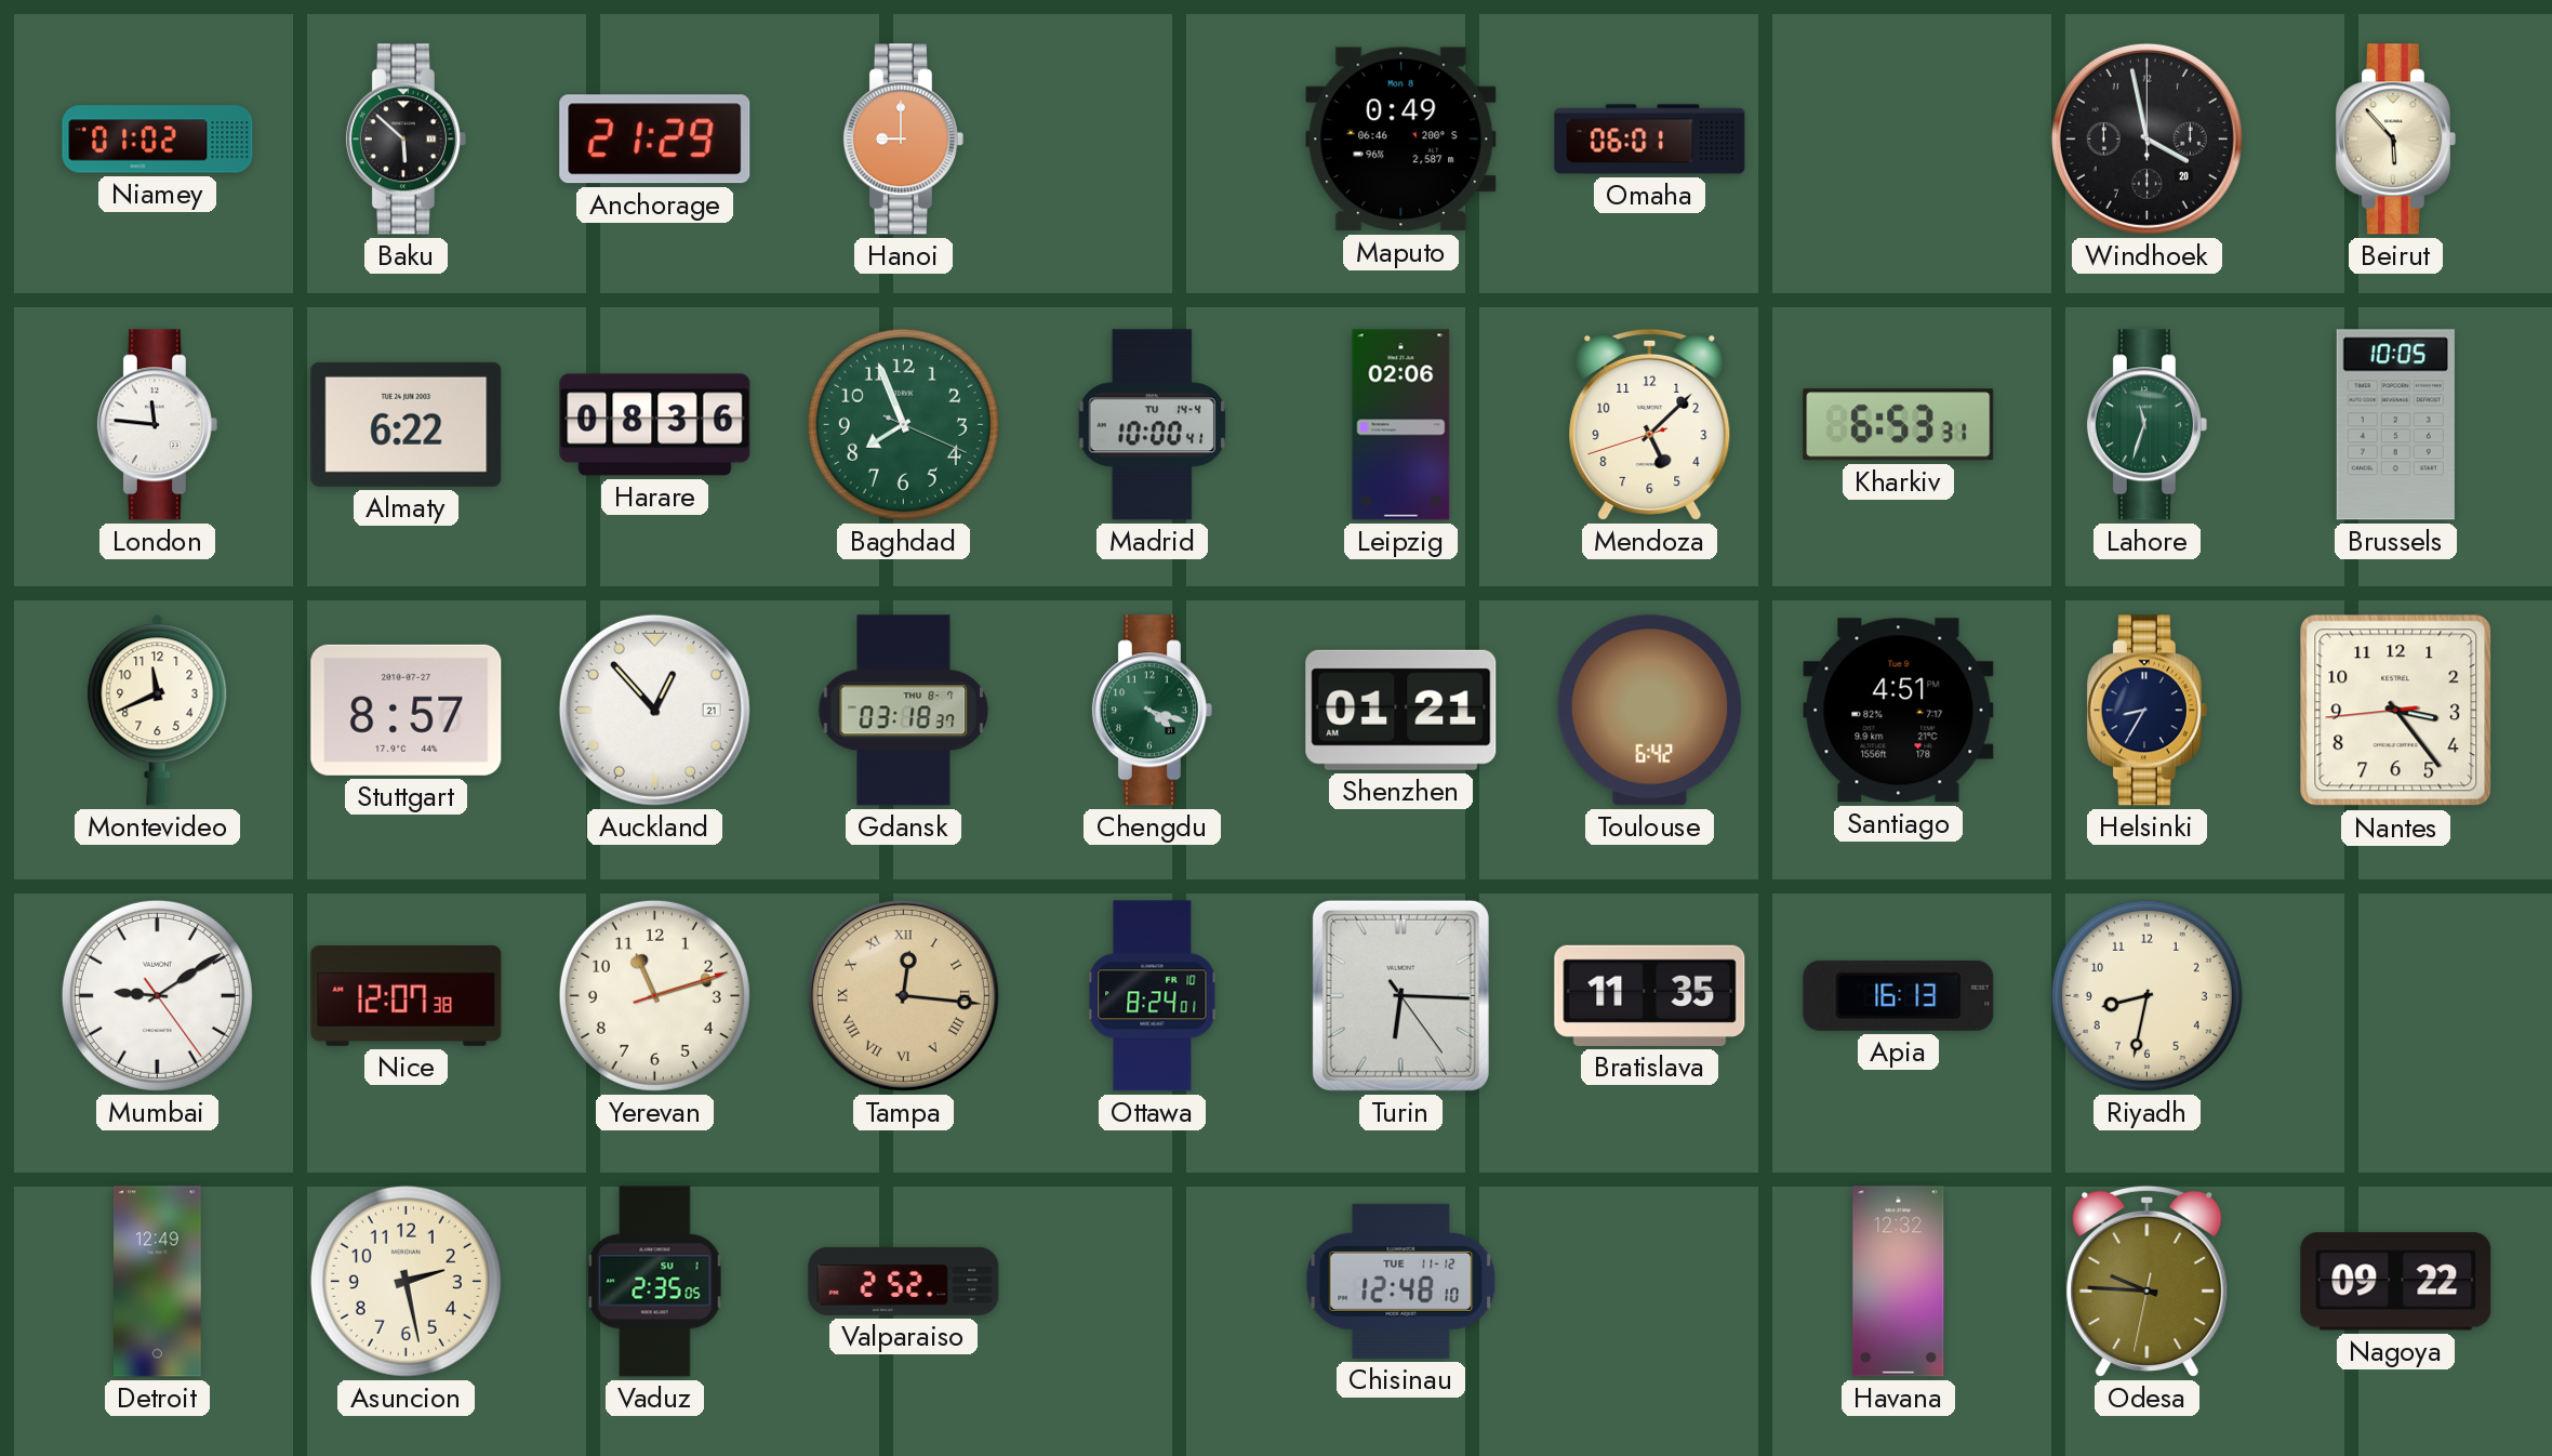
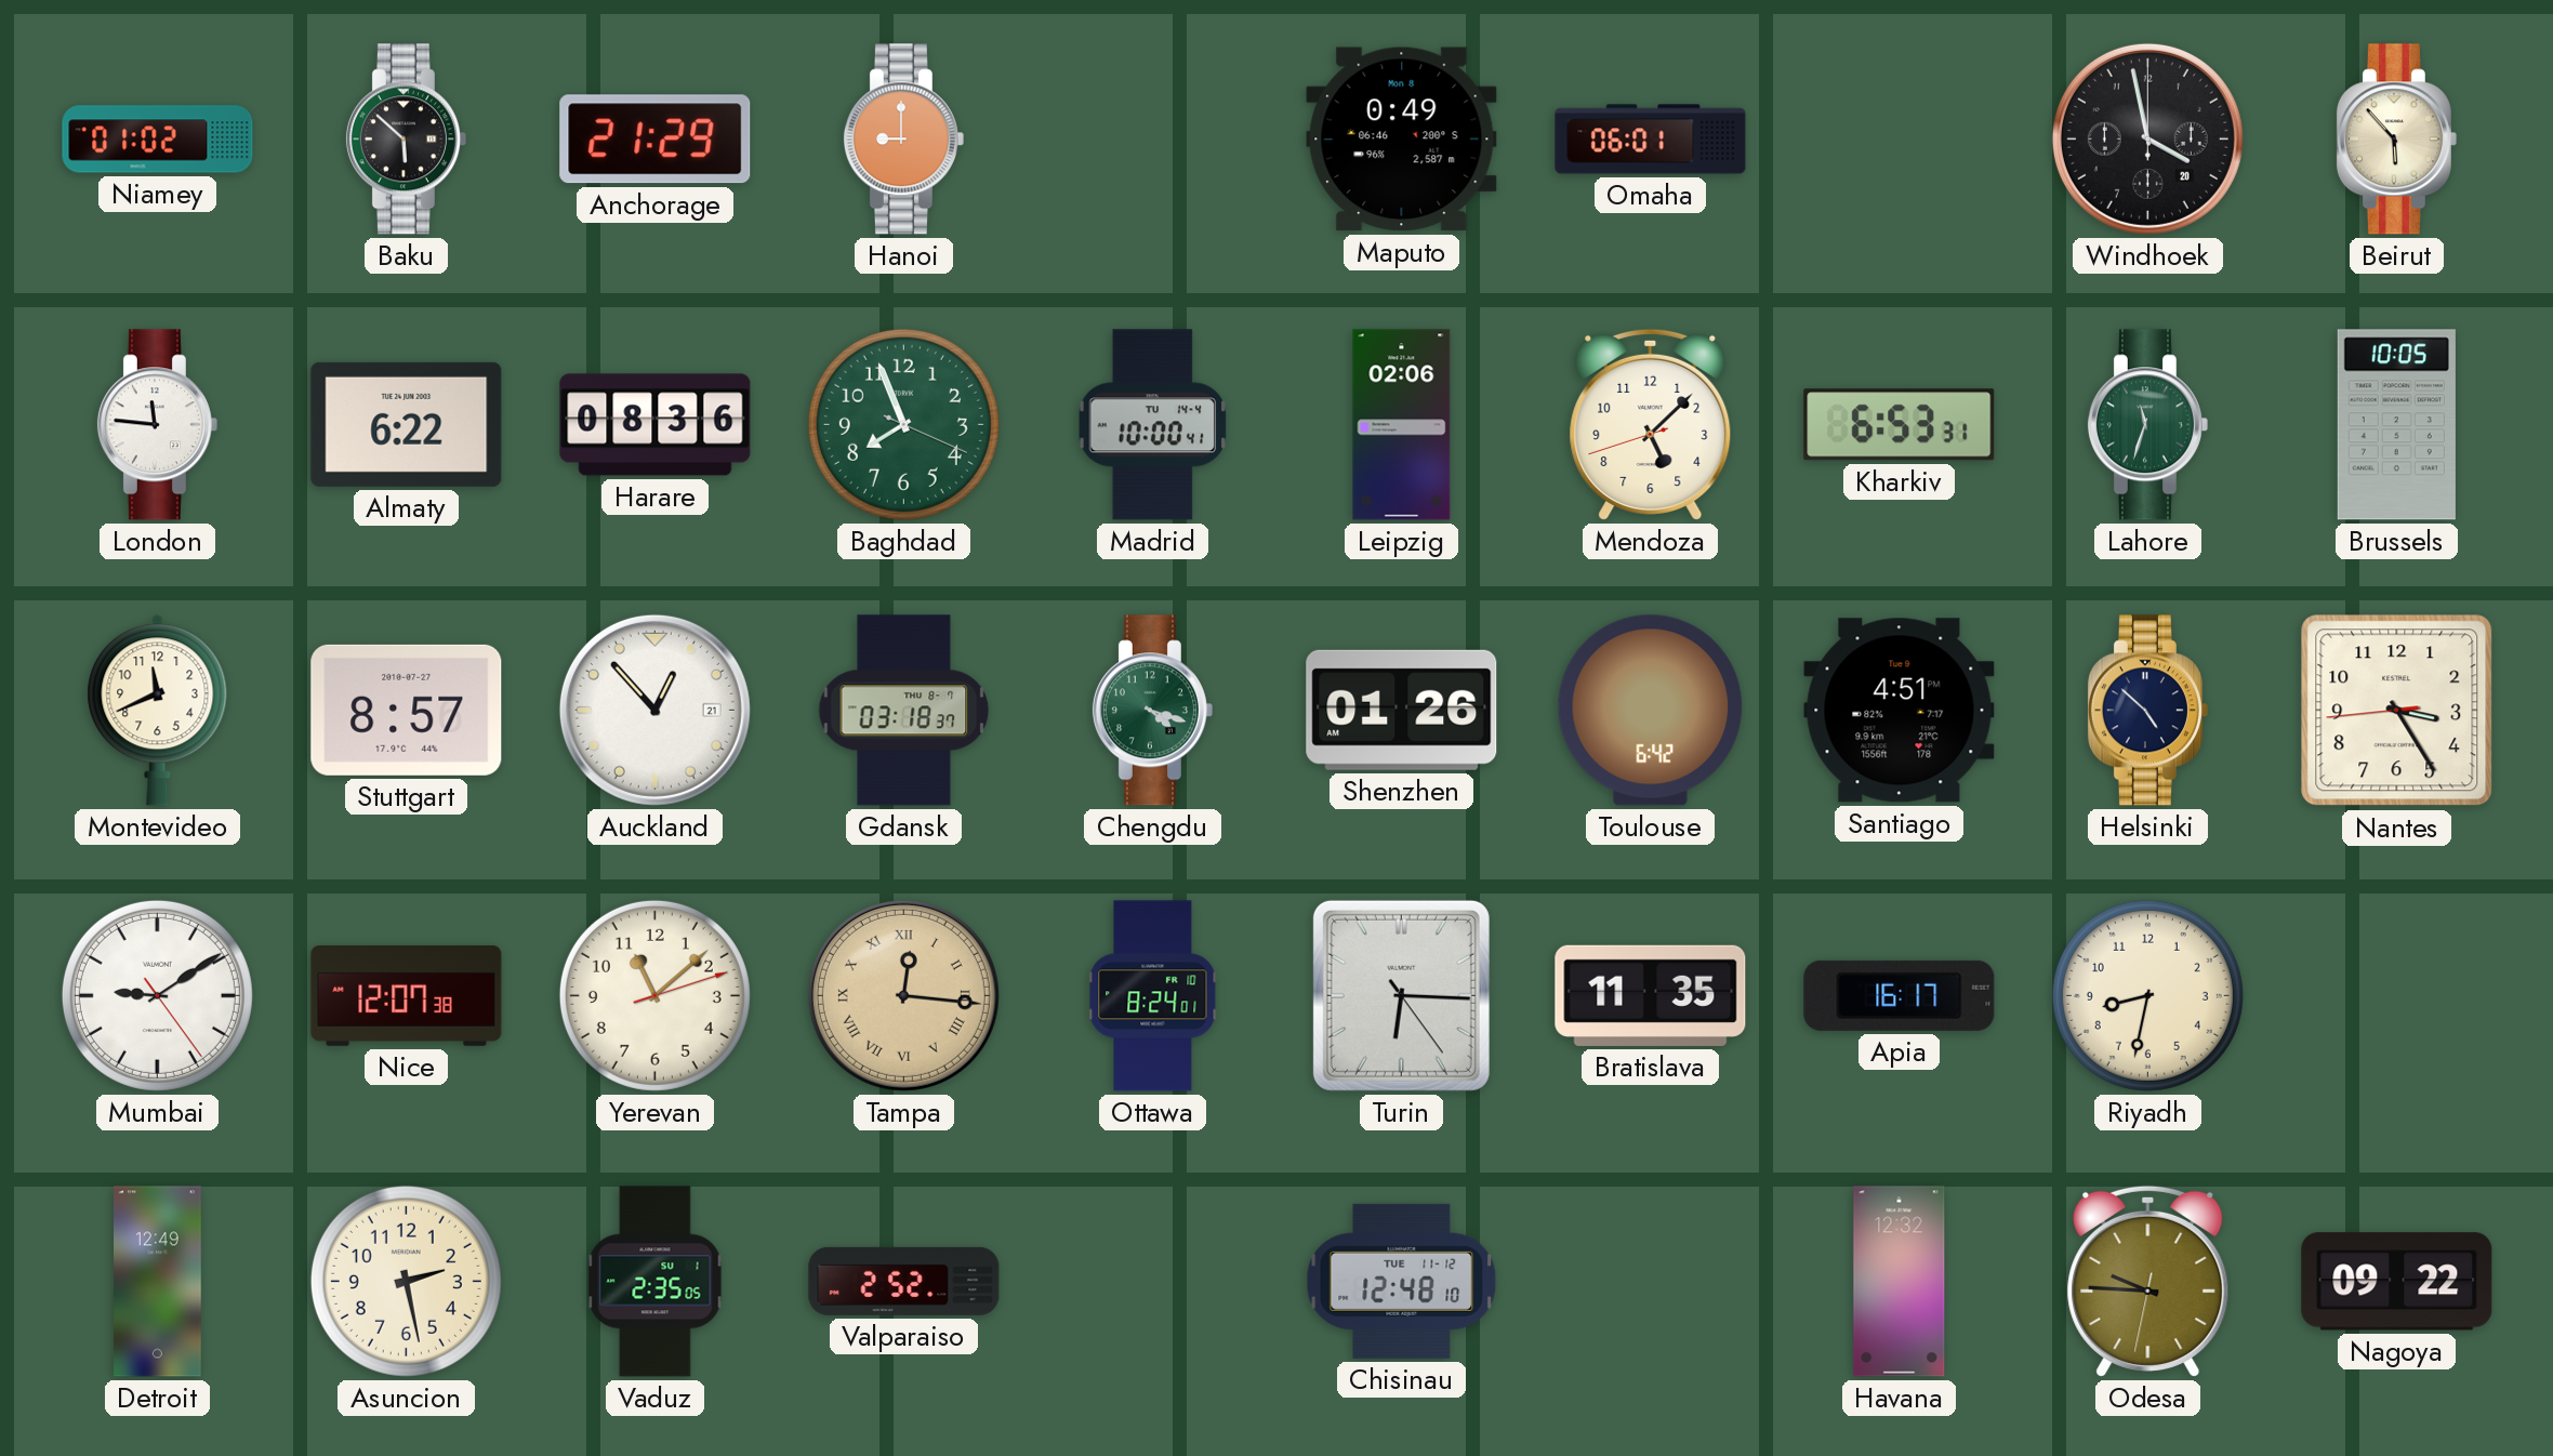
Shenzhen: 01:21 -> 01:26 (1402, 710)
Helsinki: 8:35 -> 4:52 (2147, 711)
Nantes: 3:23 -> 3:24 (2397, 711)
Yerevan: 11:12 -> 11:08 (654, 995)
Apia: 16:13 -> 16:17 (1900, 995)
